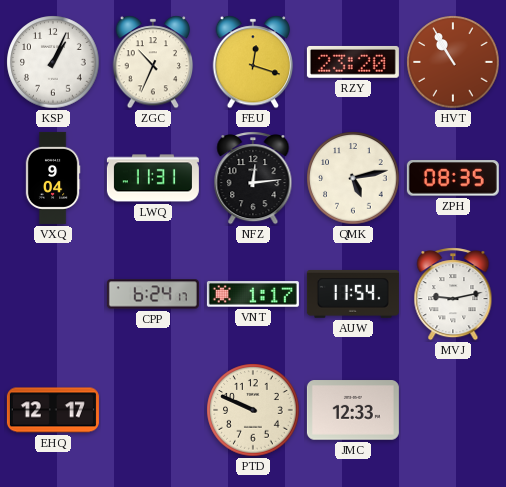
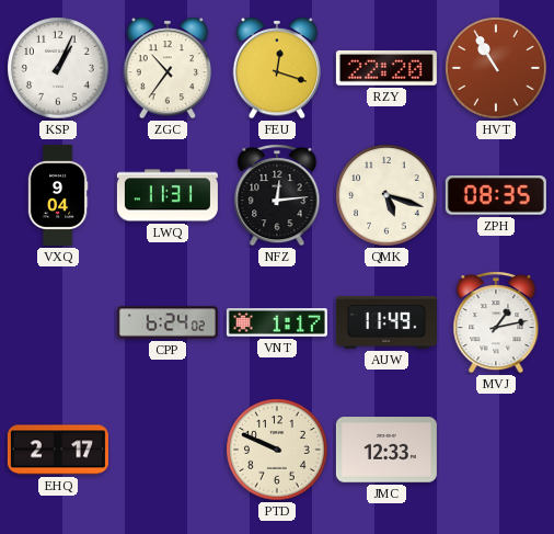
ZGC: 10:34 -> 10:36 (168, 68)
RZY: 23:20 -> 22:20 (386, 68)
QMK: 5:13 -> 5:18 (386, 195)
CPP: 6:24:17 -> 6:24:02 (168, 322)
AUW: 11:54 -> 11:49 (386, 322)
MVJ: 9:13 -> 1:13 (496, 322)
EHQ: 12:17 -> 2:17 (58, 450)
